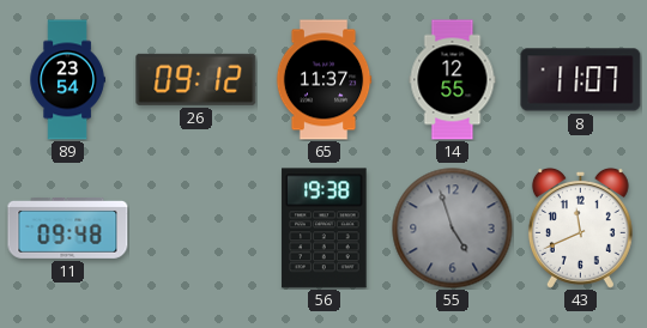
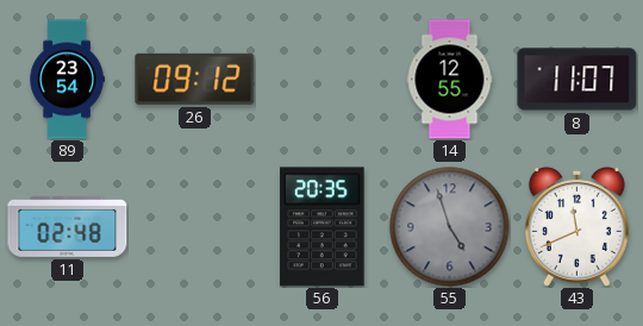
65: 11:37 -> none (323, 80)
11: 09:48 -> 02:48 (68, 226)
56: 19:38 -> 20:35 (323, 227)
